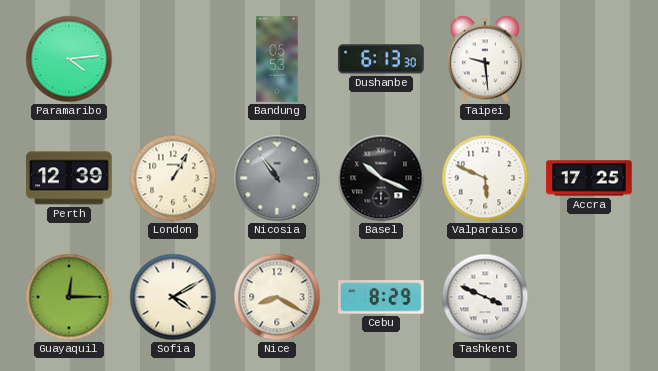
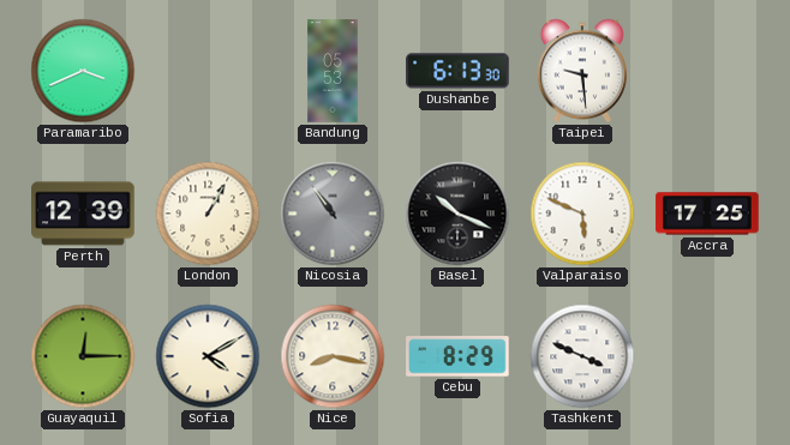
Paramaribo: 4:14 -> 3:41 (83, 71)
Nice: 8:20 -> 8:17 (333, 356)
